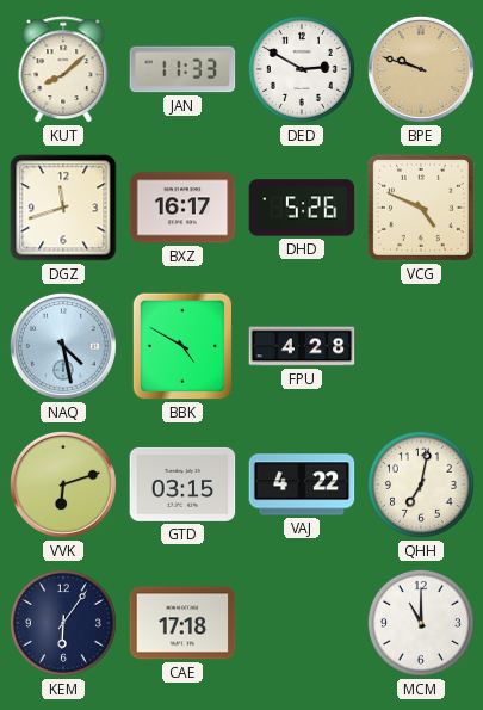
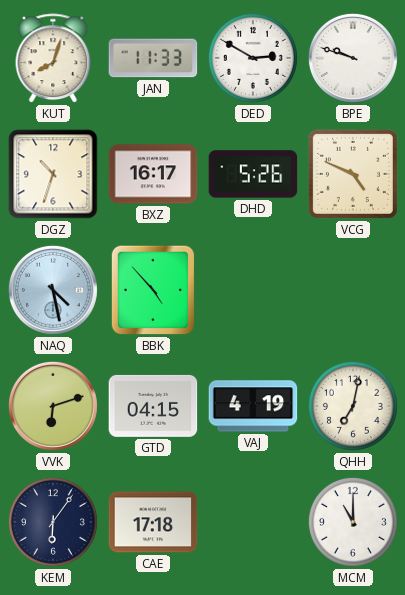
KUT: 8:08 -> 8:03 (53, 59)
BPE dial: champagne -> white (353, 58)
DGZ: 11:42 -> 10:33 (53, 174)
BBK: 4:50 -> 4:53 (153, 290)
FPU: 4:28 -> none (302, 346)
GTD: 03:15 -> 04:15 (153, 406)
VAJ: 4:22 -> 4:19 (253, 406)
